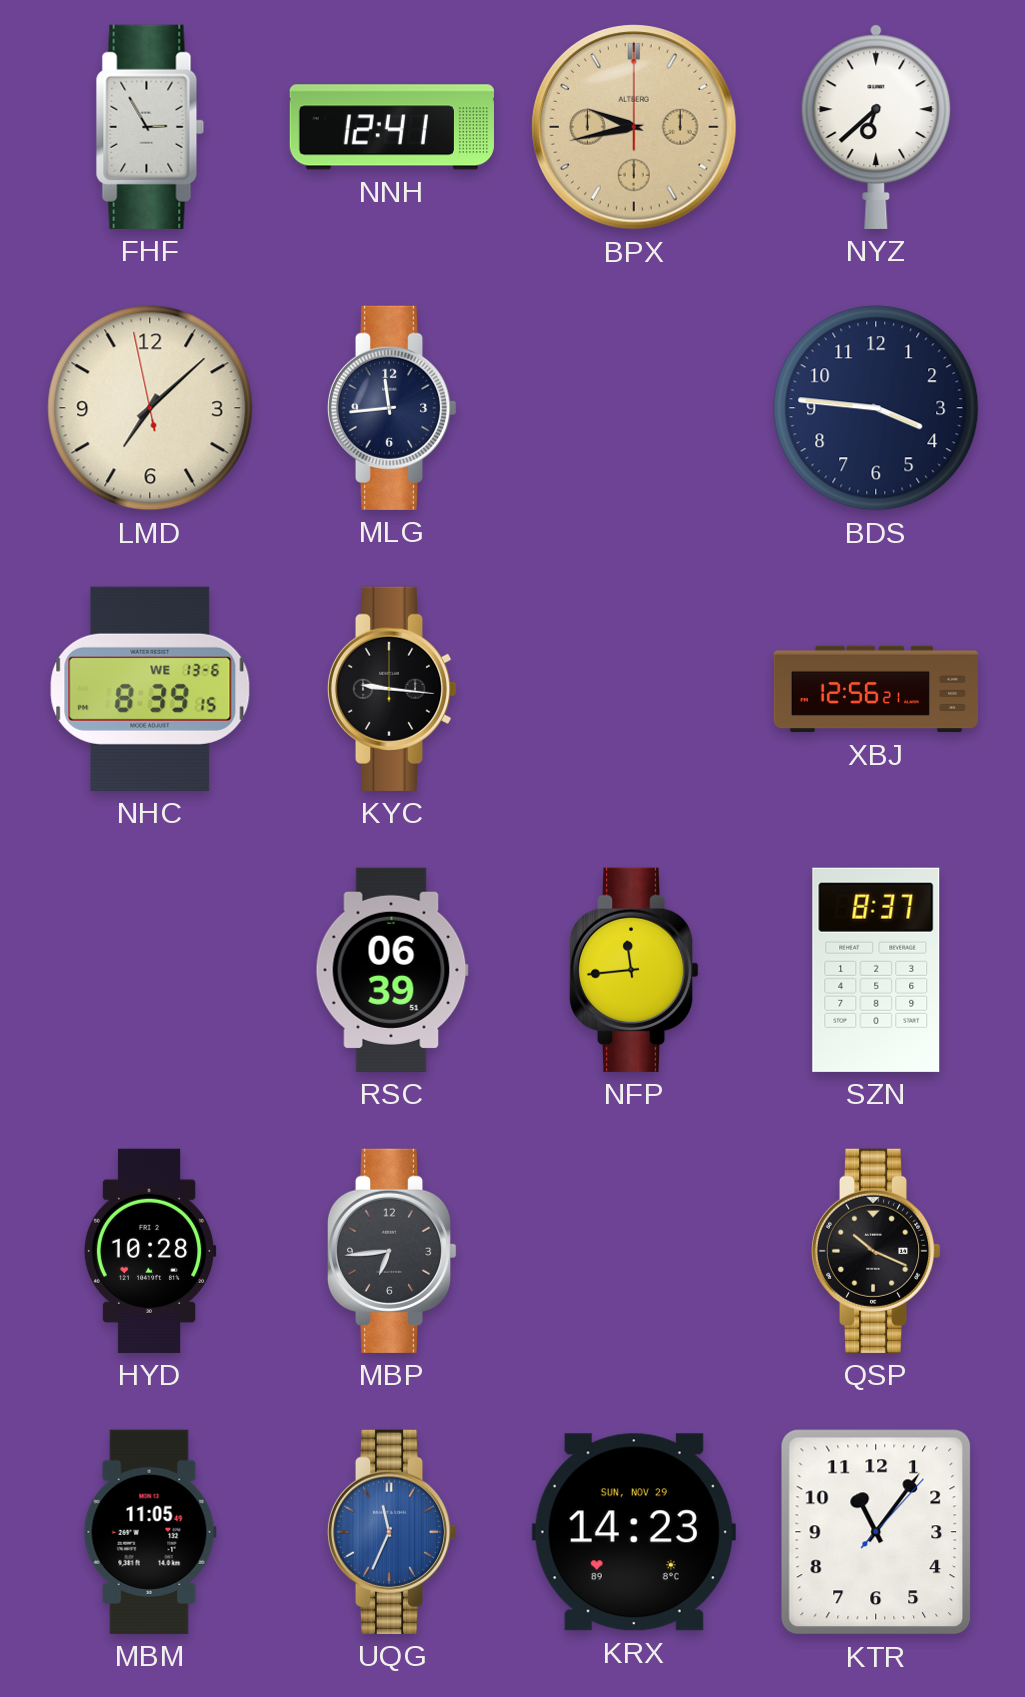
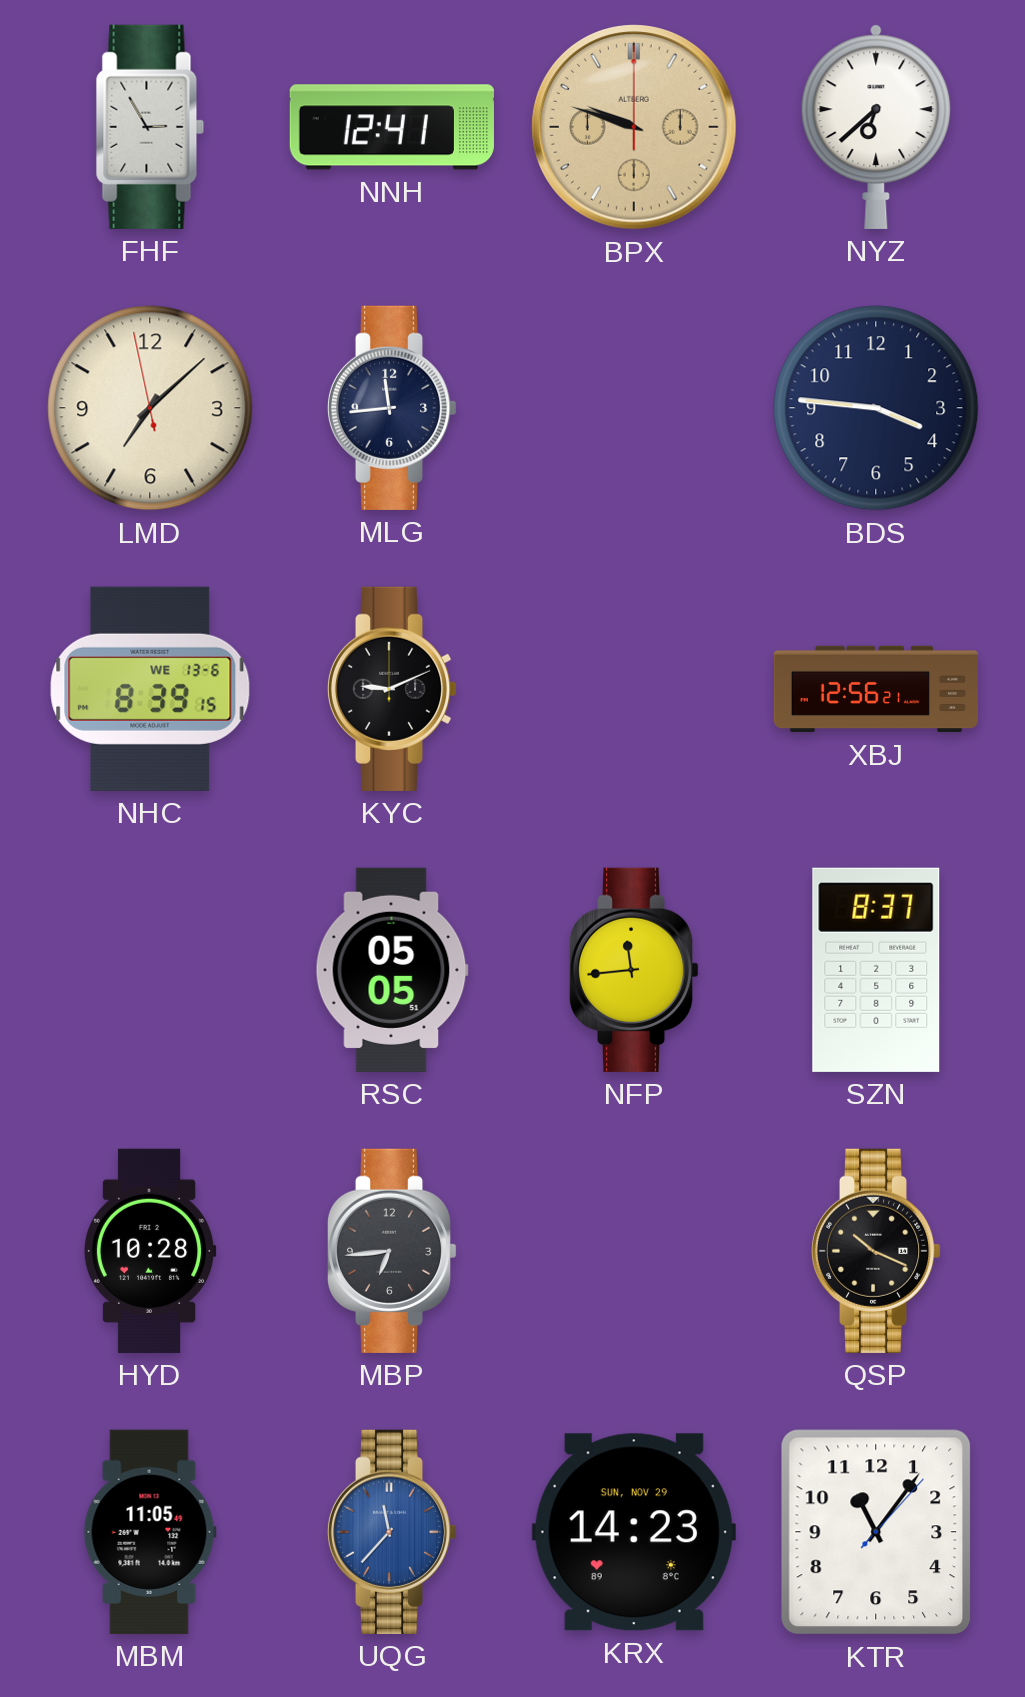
BPX: 9:43 -> 9:48 (635, 128)
KYC: 9:16 -> 9:11 (392, 689)
RSC: 06:39 -> 05:05 (392, 970)
UQG: 11:34 -> 11:37 (392, 1532)
